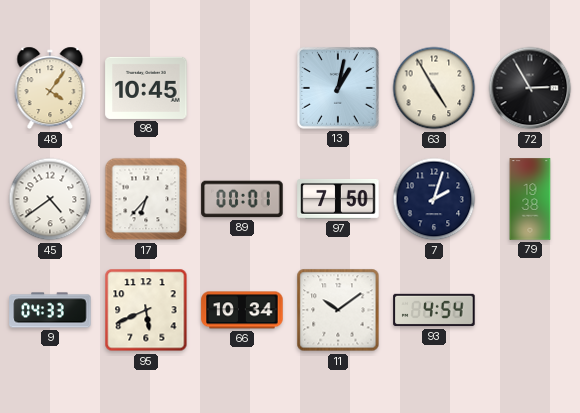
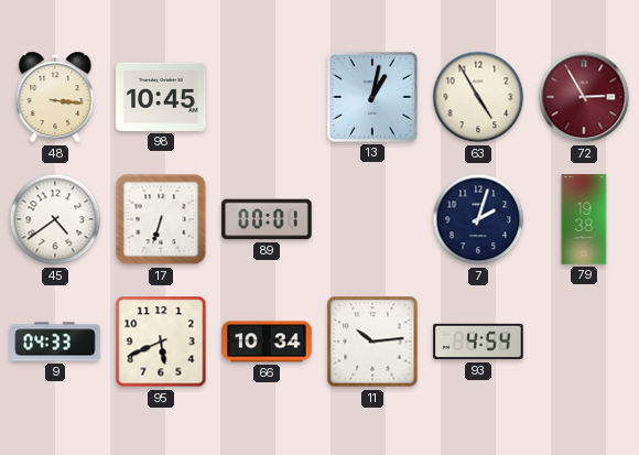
48: 4:06 -> 3:16 (55, 97)
72 dial: black -> burgundy (584, 97)
17: 6:37 -> 6:33 (161, 219)
97: 7:50 -> none (338, 199)
11: 10:09 -> 10:14 (372, 342)
